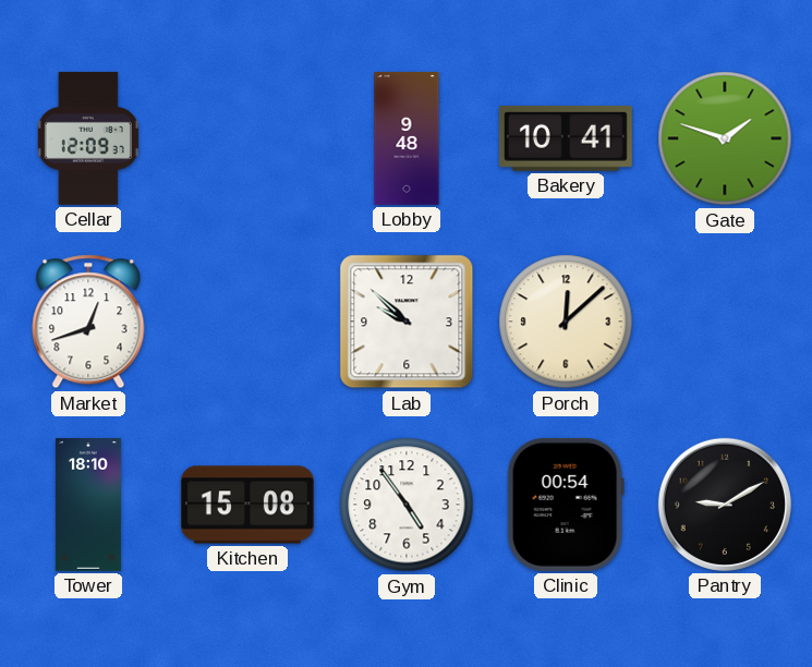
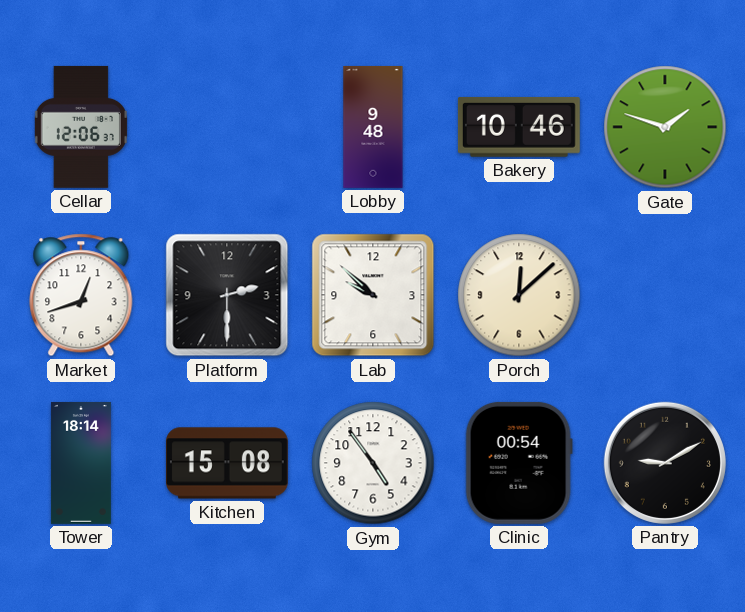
Cellar: 12:09 -> 12:06 (81, 127)
Bakery: 10:41 -> 10:46 (519, 127)
Platform: none -> 2:30 (227, 295)
Tower: 18:10 -> 18:14 (81, 463)
